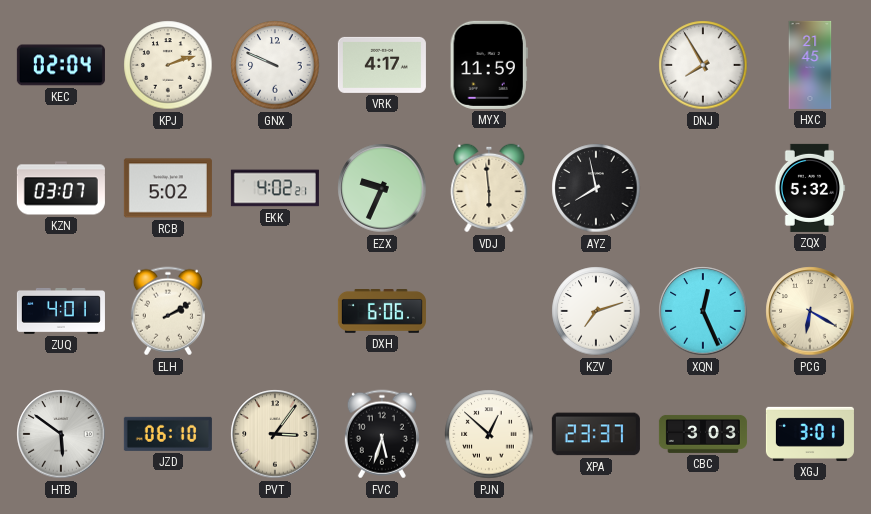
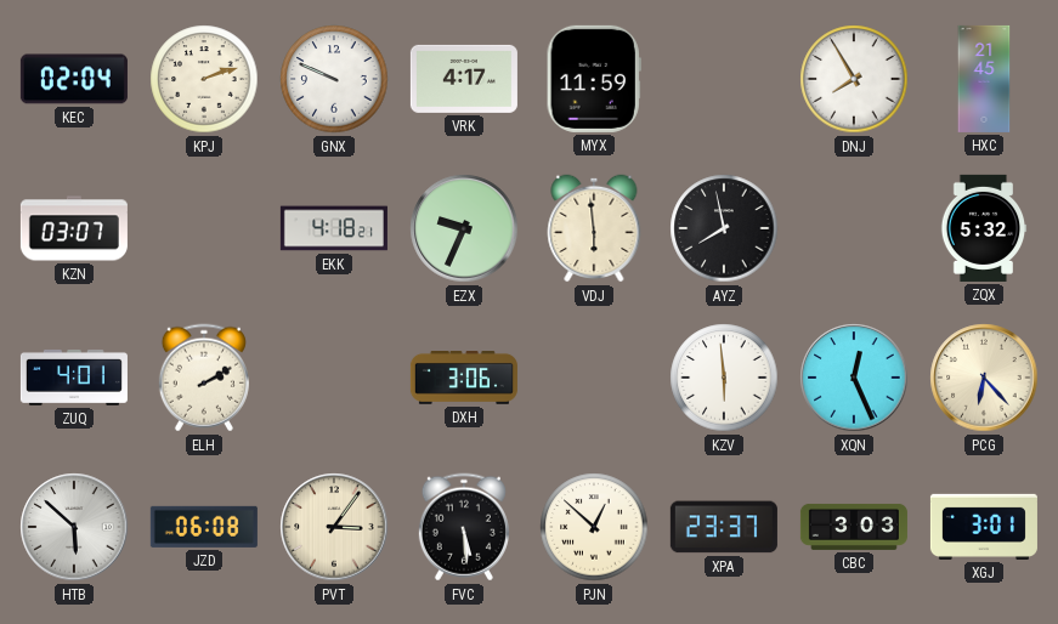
RCB: 5:02 -> none (168, 188)
EKK: 4:02 -> 4:18 (334, 228)
DXH: 6:06 -> 3:06 (464, 379)
KZV: 7:12 -> 5:59 (724, 378)
PCG: 6:20 -> 6:23 (984, 378)
HTB: 5:51 -> 5:52 (74, 527)
JZD: 06:10 -> 06:08 (204, 527)
FVC: 5:33 -> 5:29 (464, 527)
